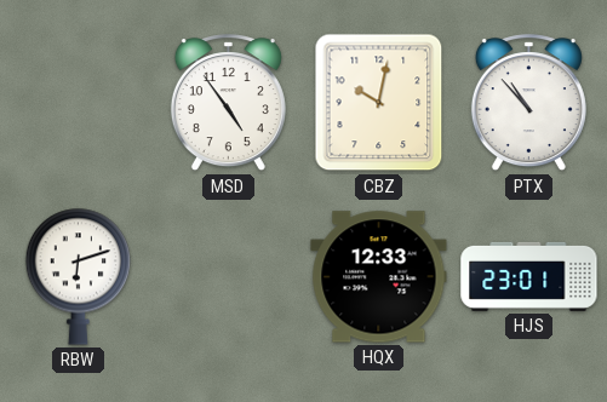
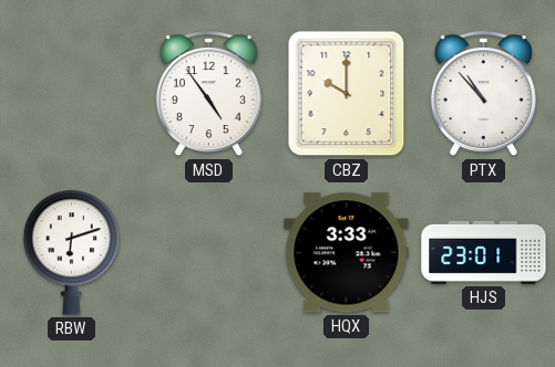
CBZ: 10:02 -> 10:00 (347, 94)
HQX: 12:33 -> 3:33 (347, 253)
